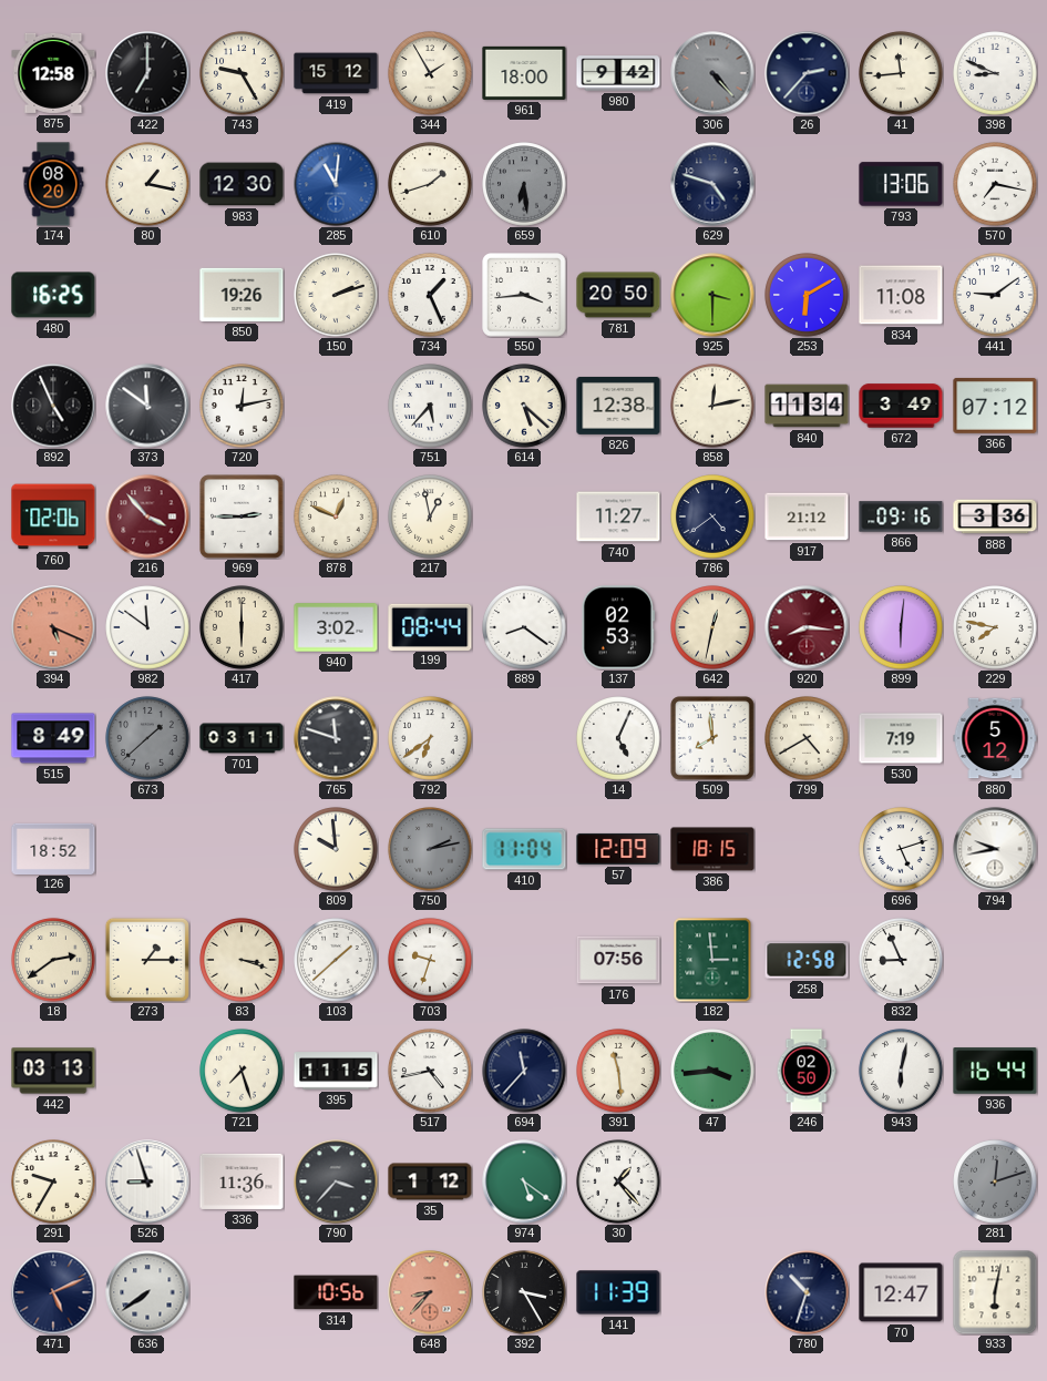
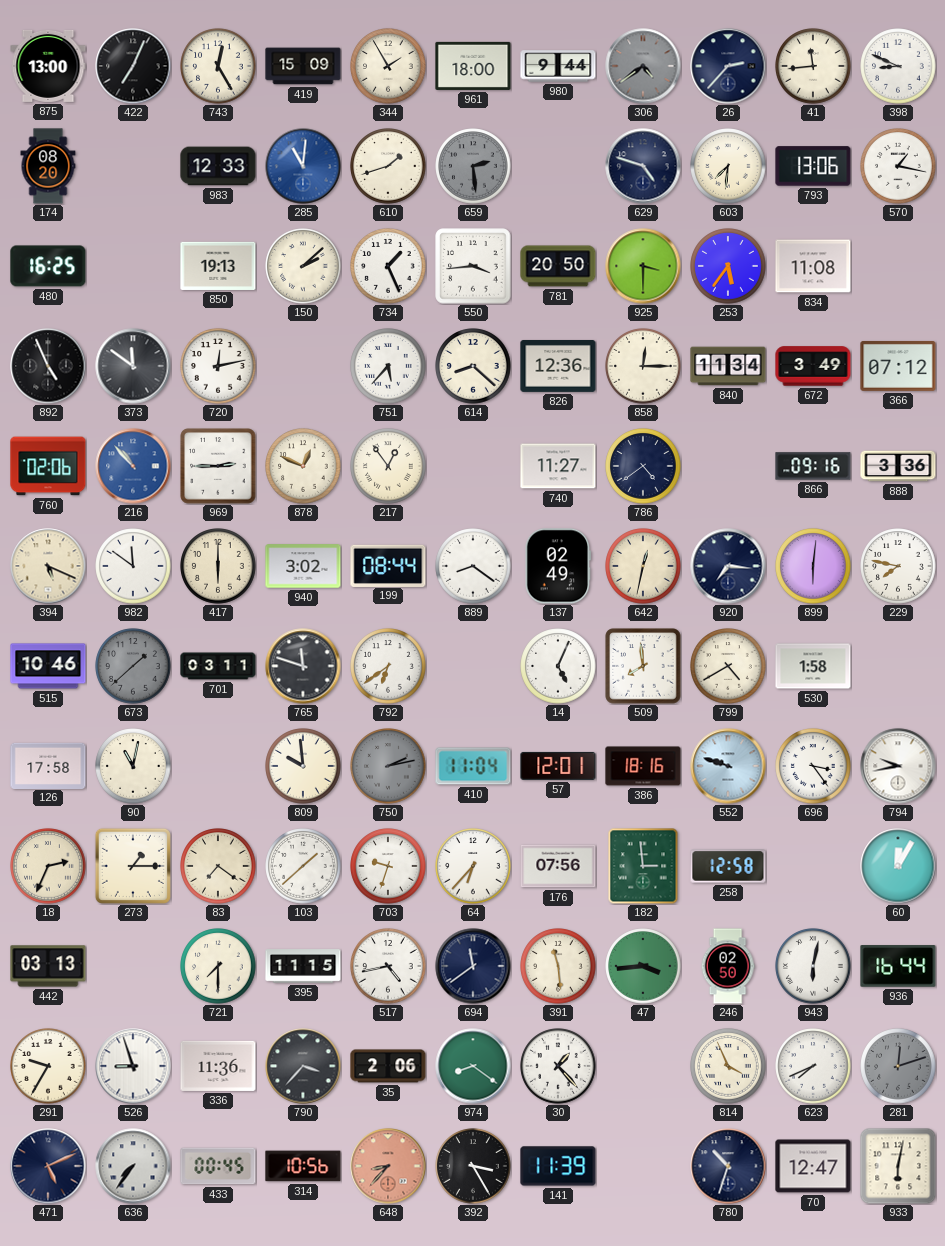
875: 12:58 -> 13:00 (48, 66)
422: 7:00 -> 7:04 (133, 66)
743: 9:25 -> 12:25 (218, 66)
419: 15:12 -> 15:09 (303, 66)
980: 9:42 -> 9:44 (558, 66)
306: 4:23 -> 4:39 (643, 66)
80: 1:17 -> none (147, 184)
983: 12:30 -> 12:33 (218, 166)
659: 6:29 -> 2:29 (473, 166)
603: none -> 7:31 (728, 166)
570: 7:17 -> 1:17 (898, 166)
850: 19:26 -> 19:13 (218, 266)
150: 2:12 -> 2:08 (303, 266)
253: 6:10 -> 5:36 (728, 266)
441: 9:09 -> none (995, 295)
614: 5:22 -> 8:22 (473, 366)
826: 12:38 -> 12:36 (558, 366)
858: 12:13 -> 12:15 (643, 366)
216: 3:53 -> 10:53 (133, 466)
216 dial: burgundy -> blue (133, 466)
217: 12:58 -> 12:54 (388, 466)
917: 21:12 -> none (807, 516)
394 dial: salmon -> cream (48, 566)
137: 02:53 -> 02:49 (558, 566)
920: 8:16 -> 7:16 (728, 566)
920 dial: burgundy -> navy (728, 566)
515: 8:49 -> 10:46 (48, 666)
530: 7:19 -> 1:58 (813, 666)
880: 5:12 -> none (995, 738)
126: 18:52 -> 17:58 (48, 765)
90: none -> 11:02 (133, 766)
57: 12:09 -> 12:01 (558, 766)
386: 18:15 -> 18:16 (643, 766)
552: none -> 9:48 (728, 766)
696: 5:12 -> 3:24 (813, 766)
18: 2:39 -> 2:34 (48, 866)
83: 3:18 -> 7:21 (218, 866)
64: none -> 6:37 (473, 866)
832: 8:56 -> none (901, 960)
60: none -> 12:05 (898, 866)
721: 7:27 -> 7:30 (218, 966)
694: 11:37 -> 11:39 (473, 966)
35: 1:12 -> 2:06 (388, 1066)
974: 5:21 -> 8:21 (473, 1066)
814: none -> 3:56 (728, 1066)
623: none -> 7:41 (813, 1066)
636: 7:39 -> 7:36 (133, 1166)
433: none -> 00:45 (218, 1166)
